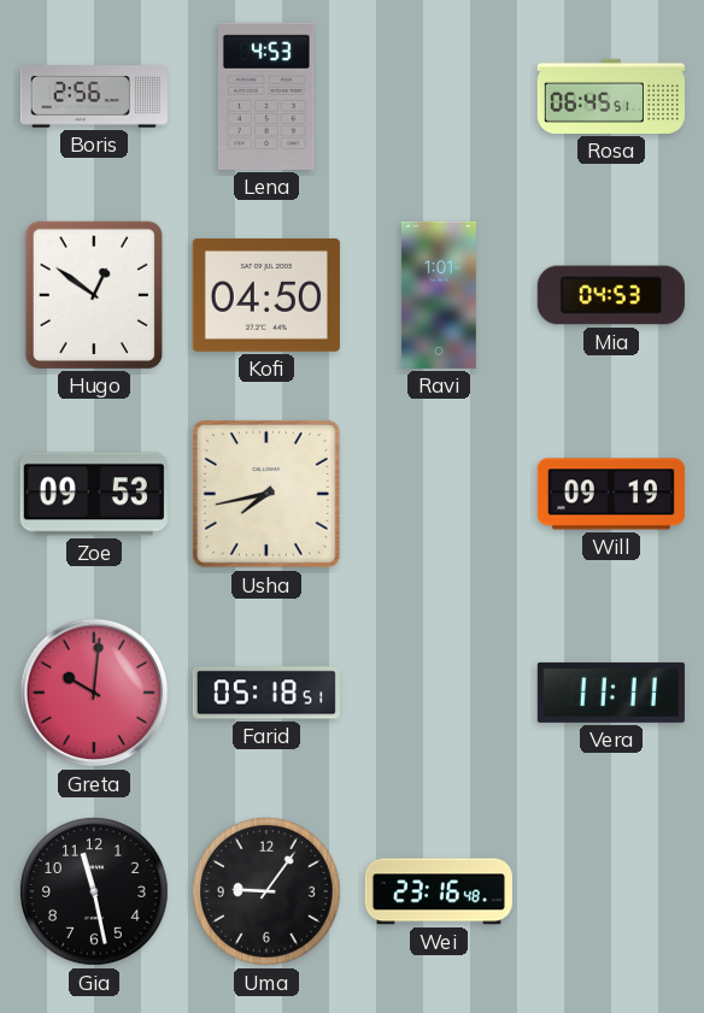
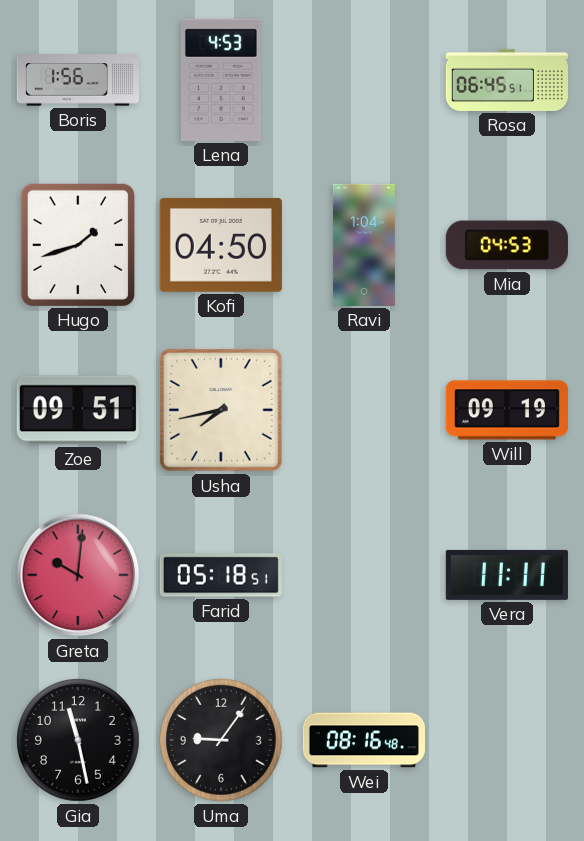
Boris: 2:56 -> 1:56 (78, 80)
Hugo: 12:51 -> 1:42 (78, 245)
Ravi: 1:01 -> 1:04 (364, 245)
Zoe: 09:53 -> 09:51 (78, 410)
Wei: 23:16 -> 08:16 (364, 740)
